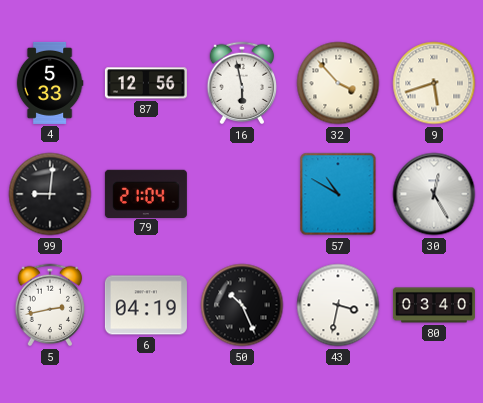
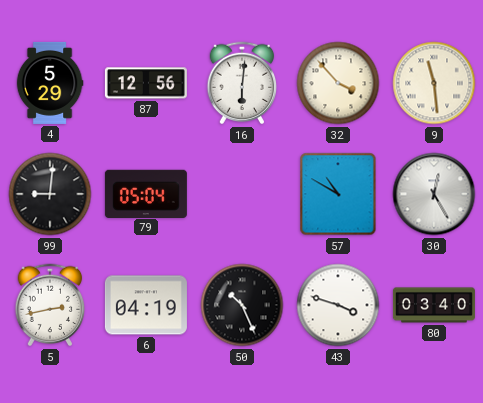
4: 5:33 -> 5:29 (50, 83)
16: 5:58 -> 6:01 (242, 83)
9: 5:42 -> 11:29 (434, 83)
79: 21:04 -> 05:04 (146, 193)
43: 3:32 -> 3:48 (338, 305)
